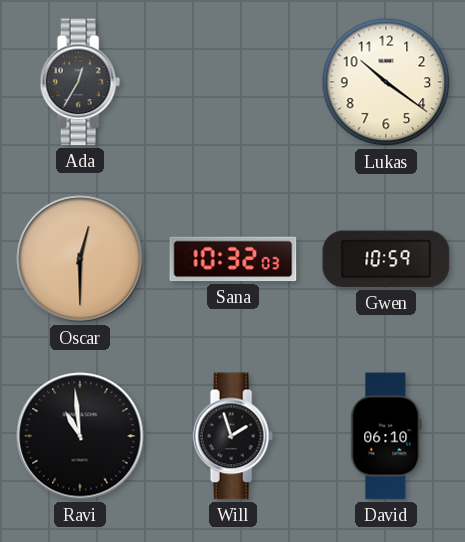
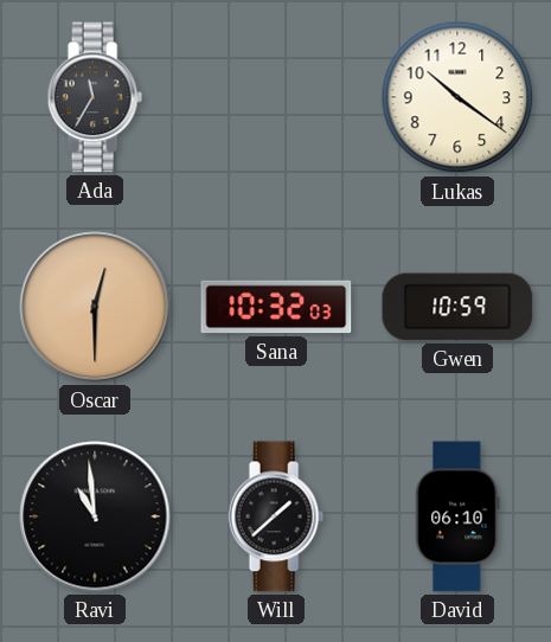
Ada: 12:35 -> 11:35 (95, 97)
Will: 1:57 -> 1:38 (276, 516)
